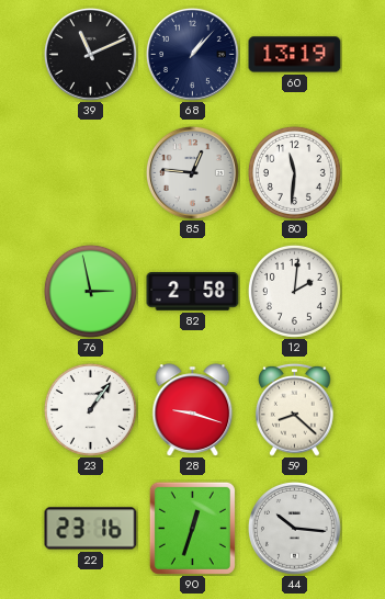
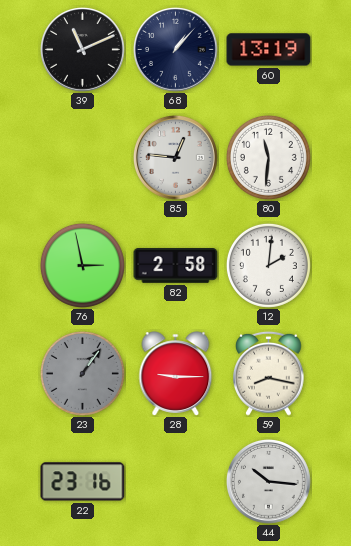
23 dial: white -> grey (82, 373)
28: 9:18 -> 9:15 (176, 374)
59: 8:22 -> 8:17 (269, 373)
90: 12:33 -> none (192, 528)
